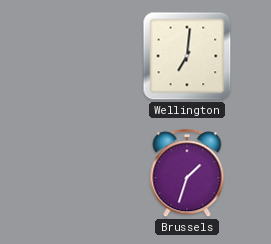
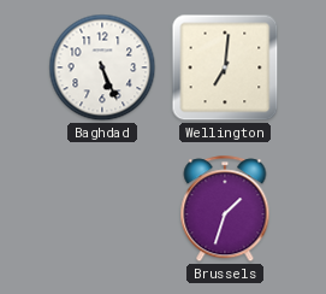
Baghdad: none -> 5:26 (102, 67)
